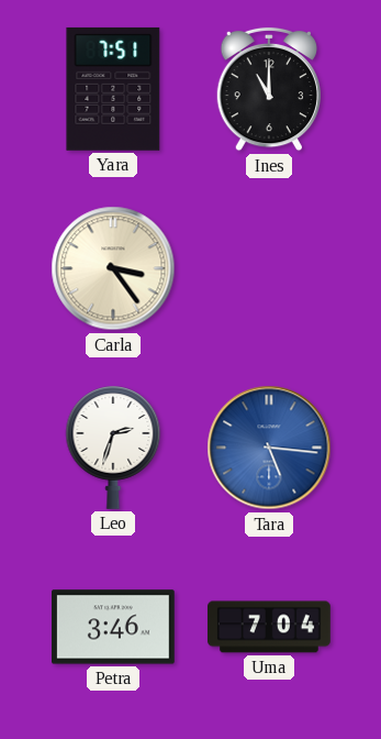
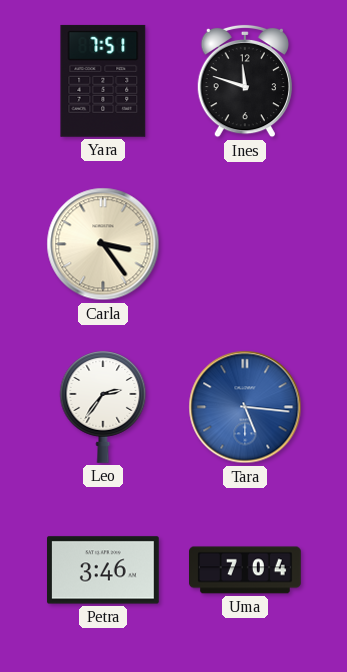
Ines: 11:00 -> 11:48 (245, 81)
Leo: 2:33 -> 2:36 (103, 407)
